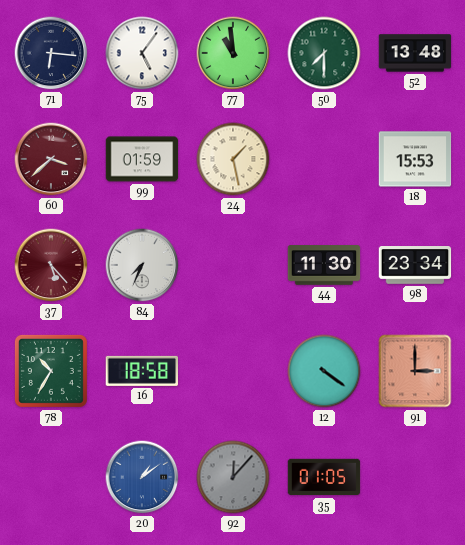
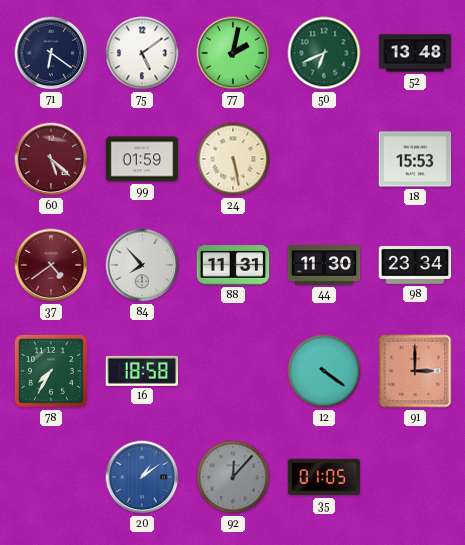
71: 6:16 -> 6:21 (51, 53)
75: 5:06 -> 5:09 (142, 53)
77: 10:59 -> 2:02 (233, 53)
50: 7:30 -> 6:41 (324, 53)
60: 3:38 -> 5:22 (51, 159)
24: 1:28 -> 5:28 (233, 159)
37: 5:23 -> 4:39 (51, 265)
84: 7:34 -> 7:53 (142, 265)
88: none -> 11:31 (233, 266)
78: 10:35 -> 7:35 (51, 371)
